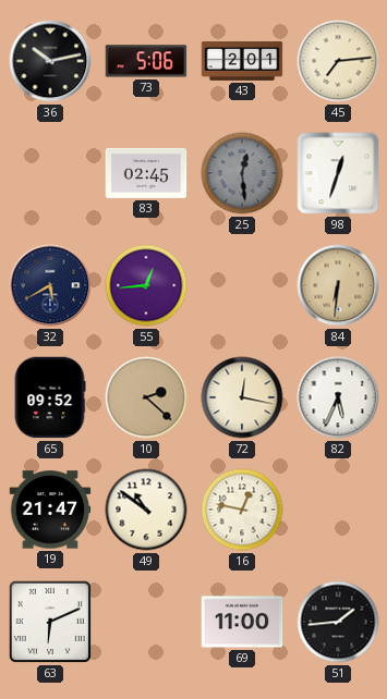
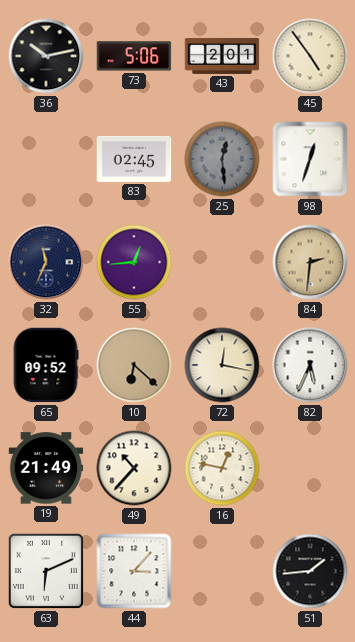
45: 7:14 -> 4:54 (310, 56)
32: 5:40 -> 11:34 (46, 262)
84: 6:31 -> 2:31 (310, 262)
10: 2:22 -> 6:22 (134, 365)
19: 21:47 -> 21:49 (46, 468)
49: 10:51 -> 10:37 (134, 468)
44: none -> 3:07 (134, 571)
69: 11:00 -> none (242, 622)
